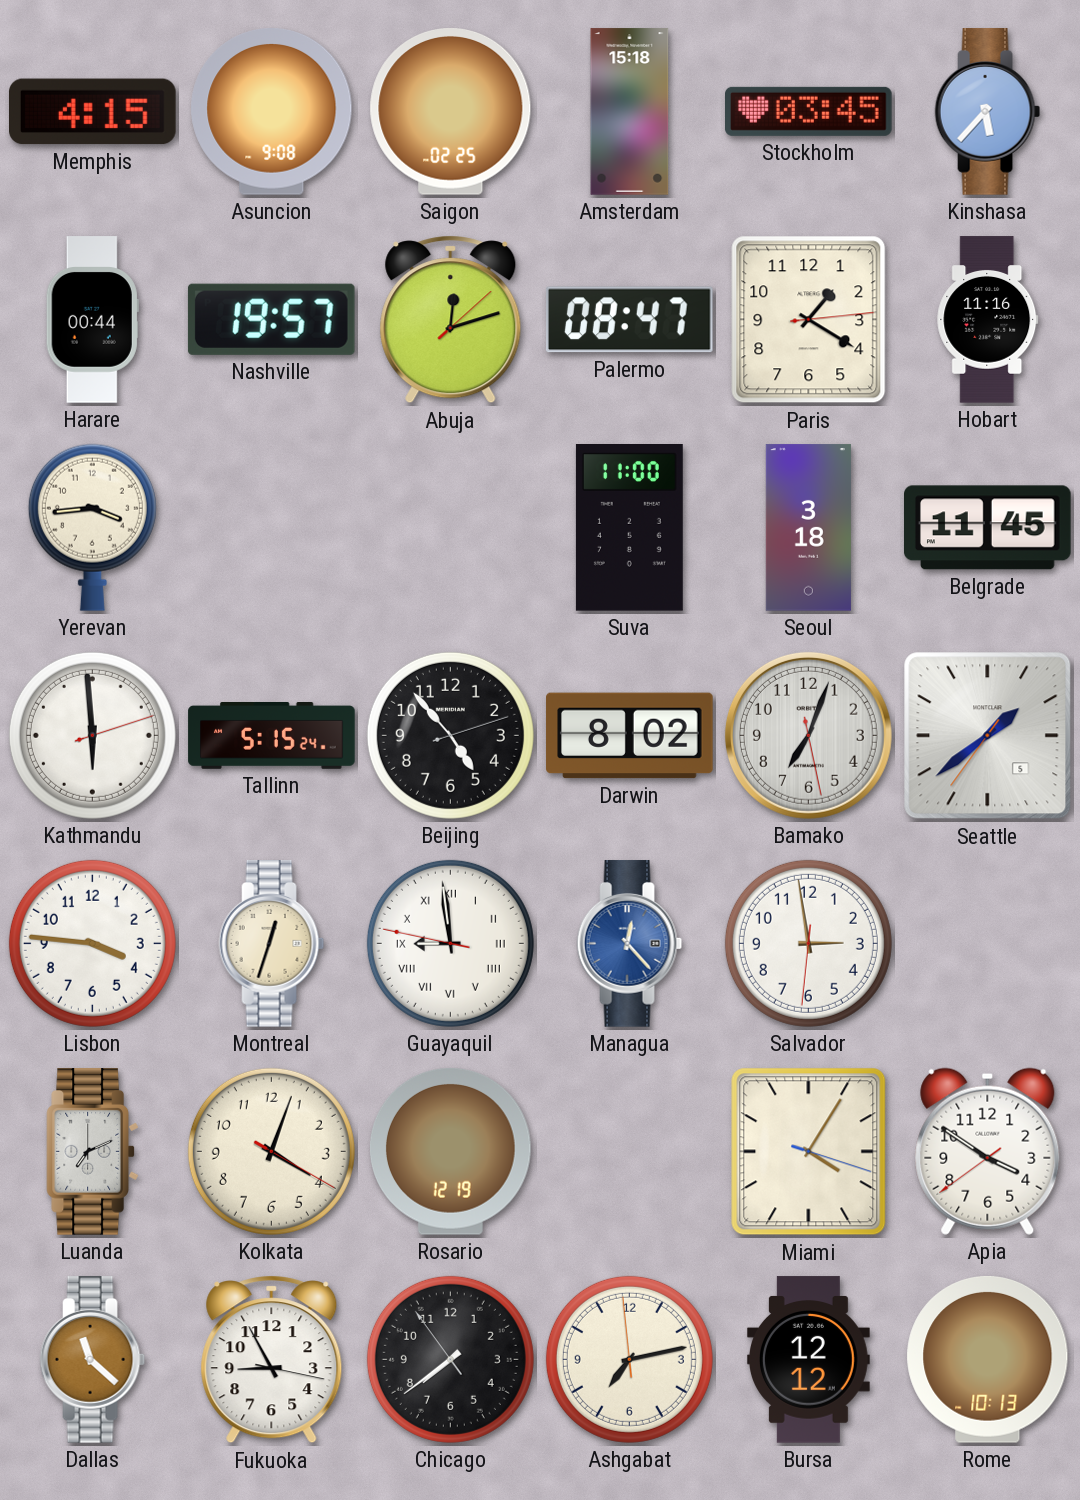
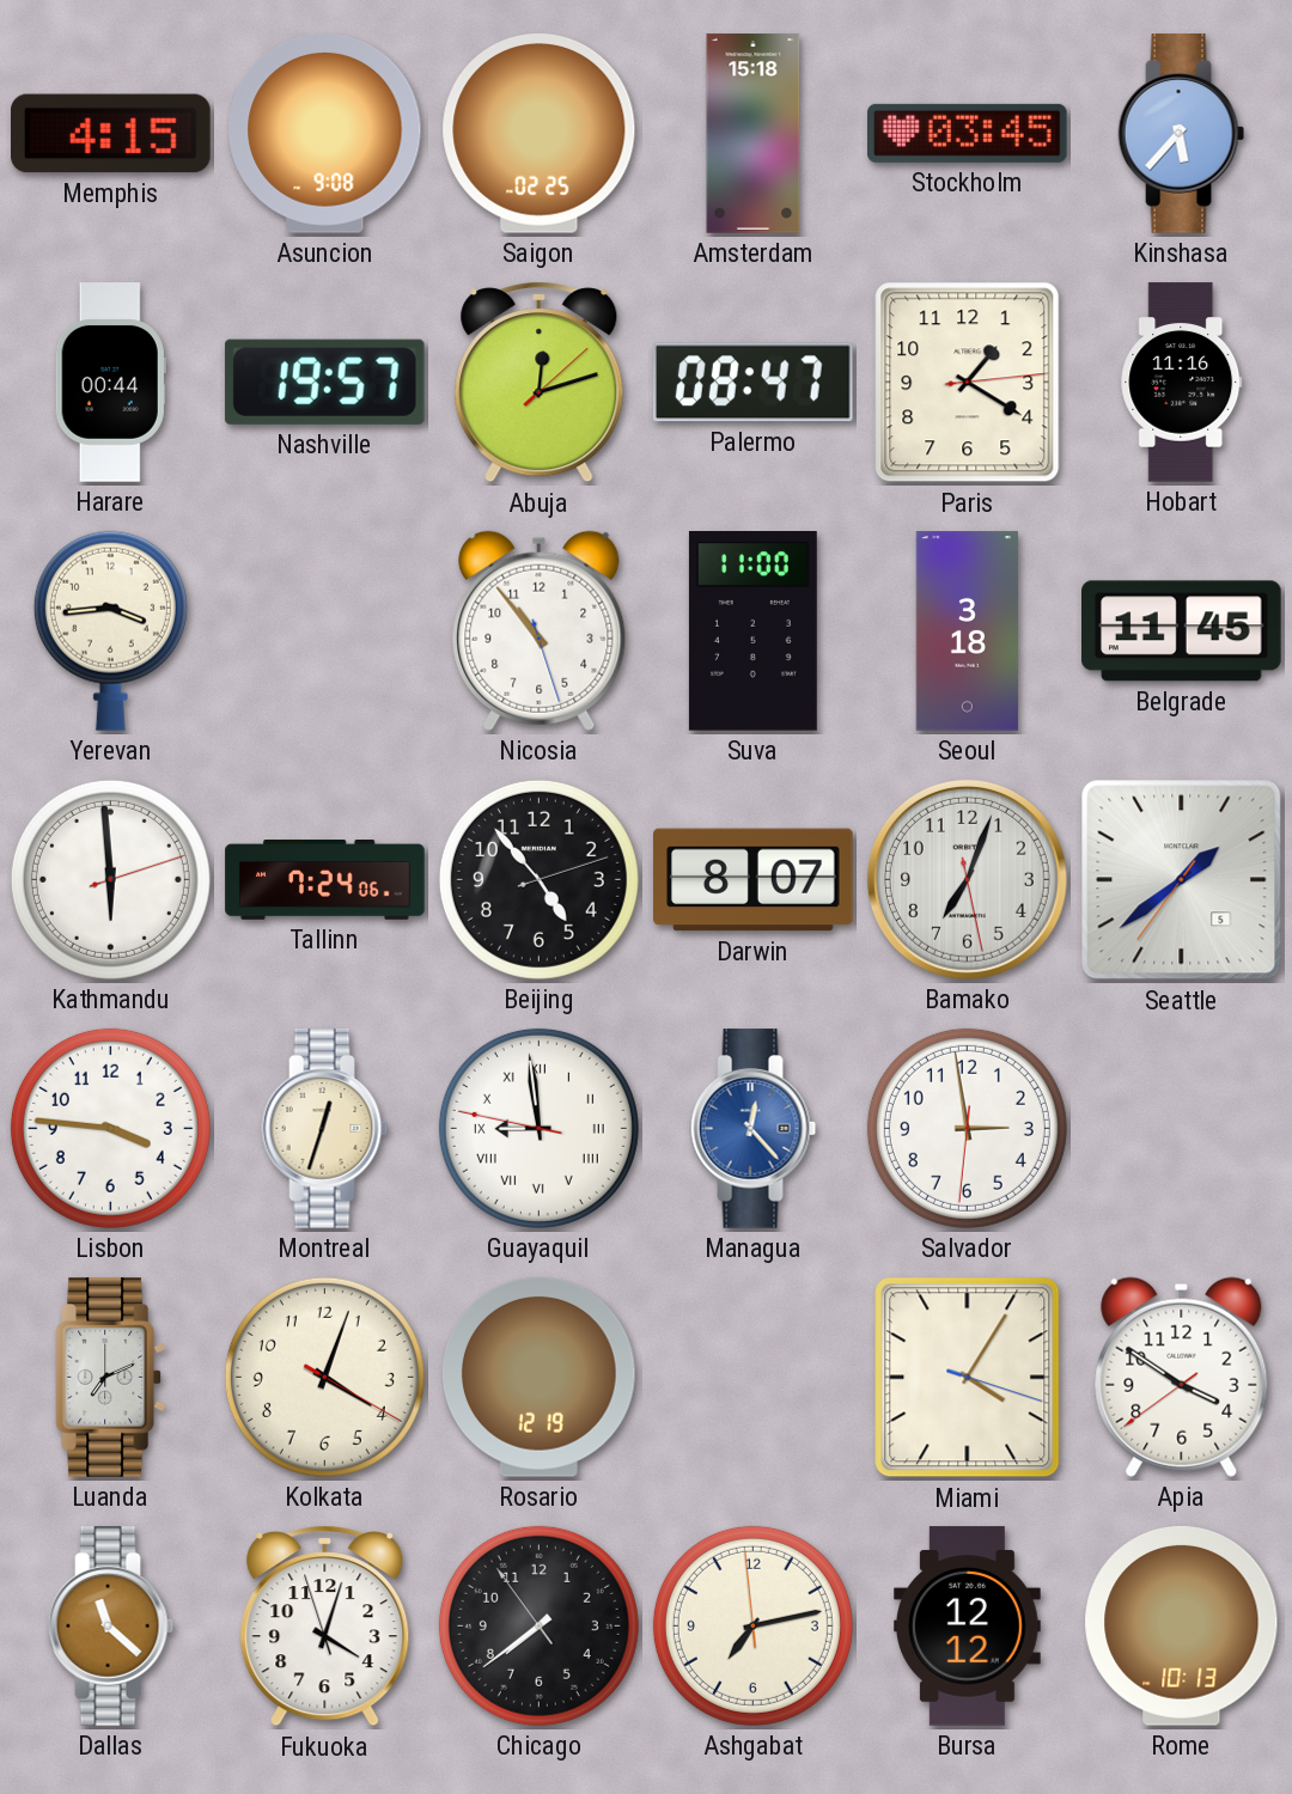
Nicosia: none -> 10:53 (540, 630)
Tallinn: 5:15 -> 7:24 (325, 880)
Darwin: 8:02 -> 8:07 (754, 880)
Fukuoka: 8:55 -> 4:02 (325, 1627)
